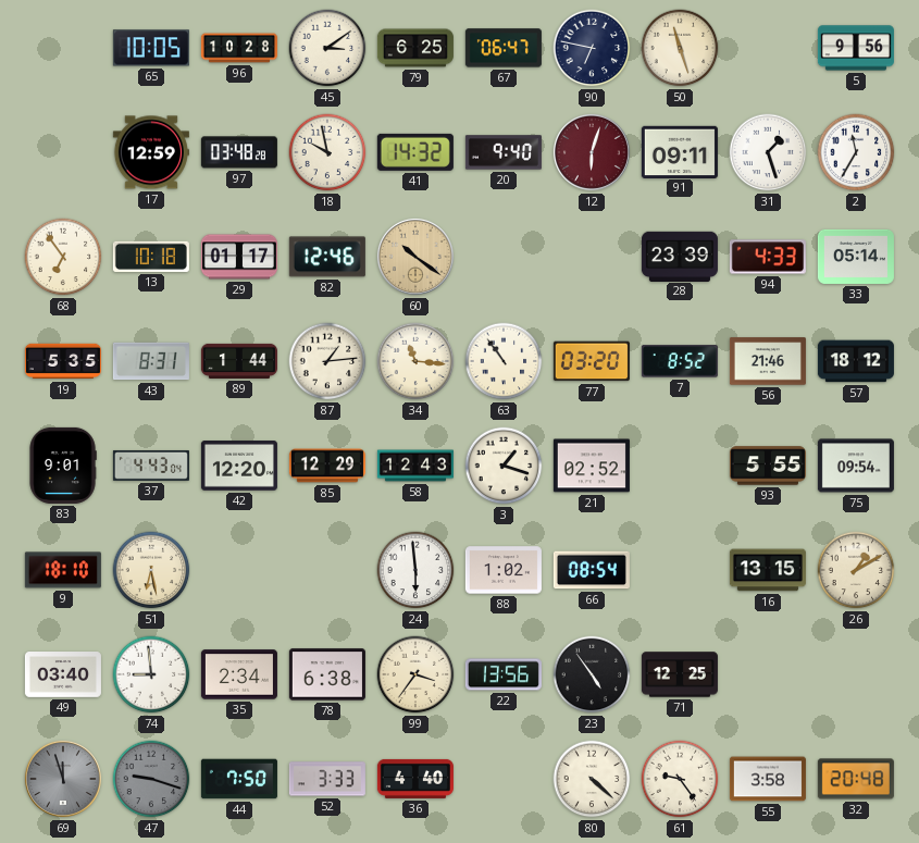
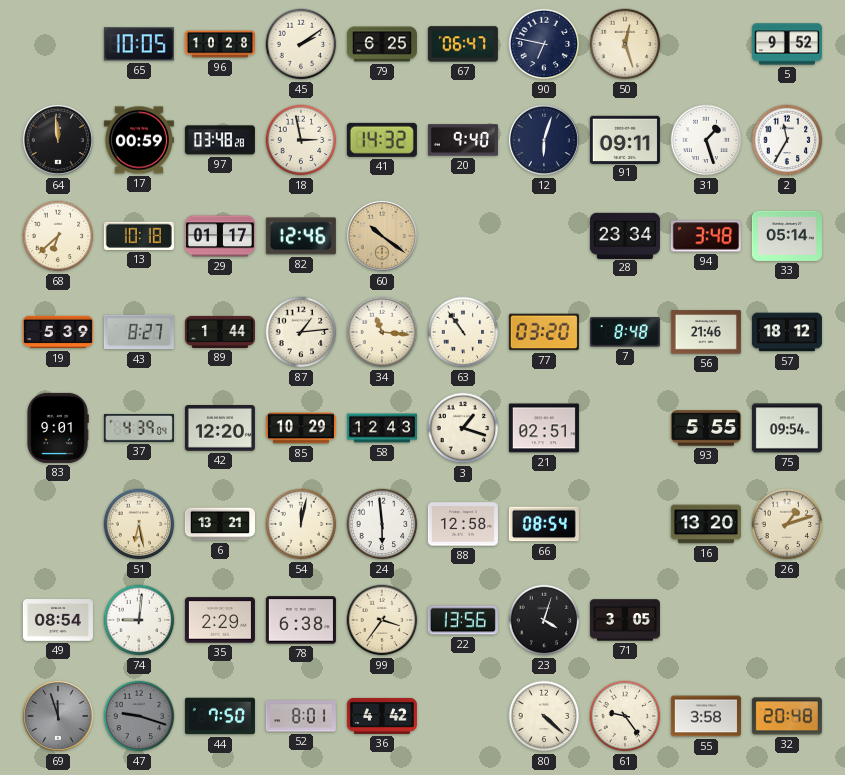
45: 3:09 -> 2:09 (301, 44)
50: 11:27 -> 12:27 (625, 44)
5: 9:56 -> 9:52 (787, 44)
64: none -> 11:59 (58, 140)
17: 12:59 -> 00:59 (139, 140)
18: 9:58 -> 2:58 (301, 140)
12 dial: burgundy -> navy (544, 140)
68: 6:54 -> 6:38 (58, 236)
28: 23:39 -> 23:34 (625, 235)
94: 4:33 -> 3:48 (706, 236)
19: 5:35 -> 5:39 (58, 332)
43: 8:31 -> 8:27 (139, 332)
7: 8:52 -> 8:48 (625, 332)
37: 4:43 -> 4:39 (139, 428)
85: 12:29 -> 10:29 (301, 428)
21: 02:52 -> 02:51 (544, 428)
9: 18:10 -> none (63, 570)
6: none -> 13:21 (220, 524)
54: none -> 12:02 (301, 524)
88: 1:02 -> 12:58 (463, 524)
16: 13:15 -> 13:20 (706, 524)
26: 1:10 -> 1:12 (787, 524)
49: 03:40 -> 08:54 (58, 620)
74: 8:59 -> 9:01 (139, 620)
35: 2:34 -> 2:29 (220, 620)
23: 4:54 -> 4:03 (544, 620)
71: 12:25 -> 3:05 (625, 620)
52: 3:33 -> 8:01 (301, 716)
36: 4:40 -> 4:42 (382, 716)
